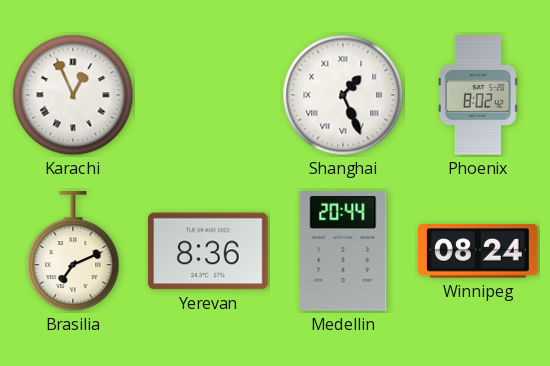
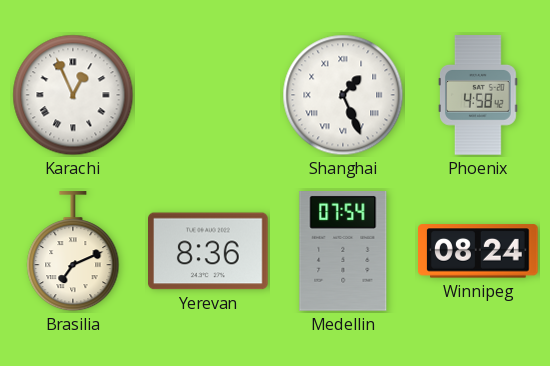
Phoenix: 8:02 -> 4:58 (479, 95)
Medellin: 20:44 -> 07:54 (343, 252)
